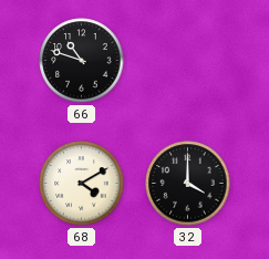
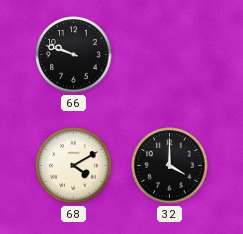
66: 10:48 -> 9:48 (74, 55)
